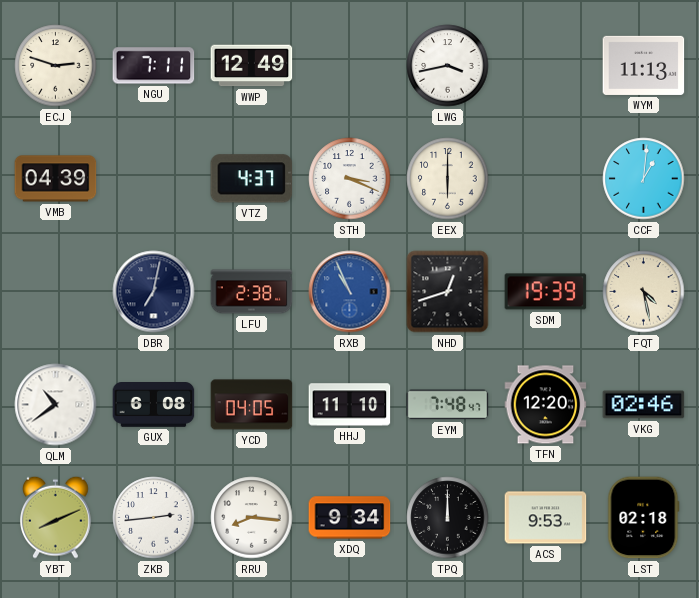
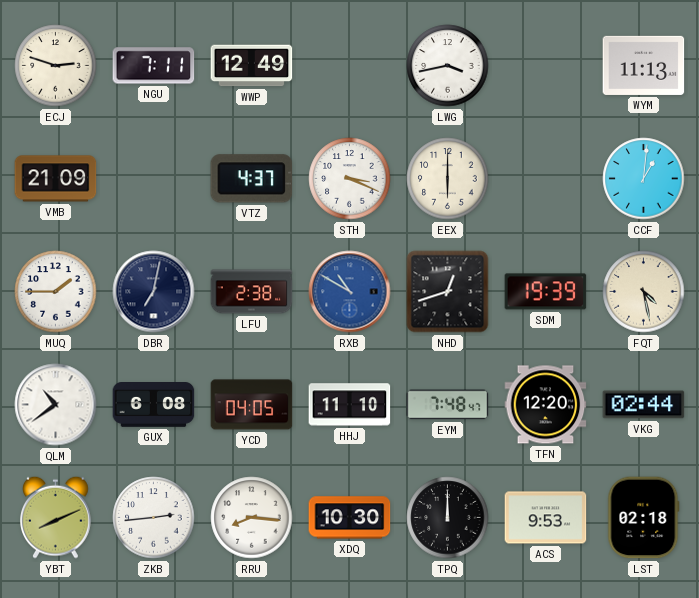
VMB: 04:39 -> 21:09 (56, 179)
MUQ: none -> 1:45 (56, 292)
RXB: 10:56 -> 10:50 (350, 292)
VKG: 02:46 -> 02:44 (644, 405)
XDQ: 9:34 -> 10:30 (350, 518)
